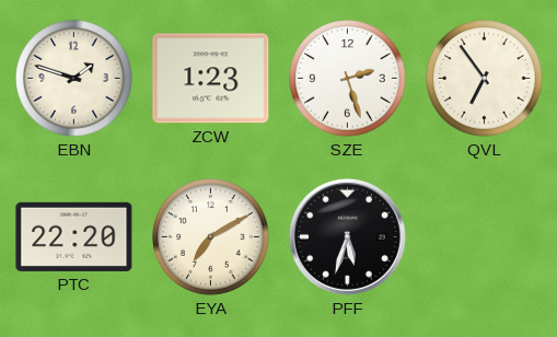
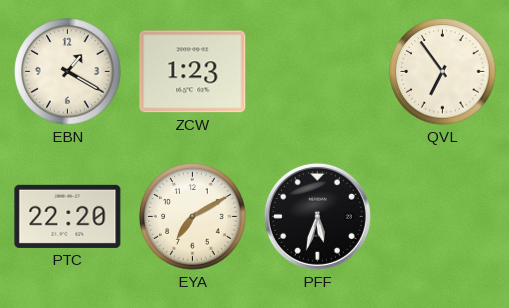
EBN: 1:48 -> 1:20 (68, 72)
SZE: 2:27 -> none (348, 79)
